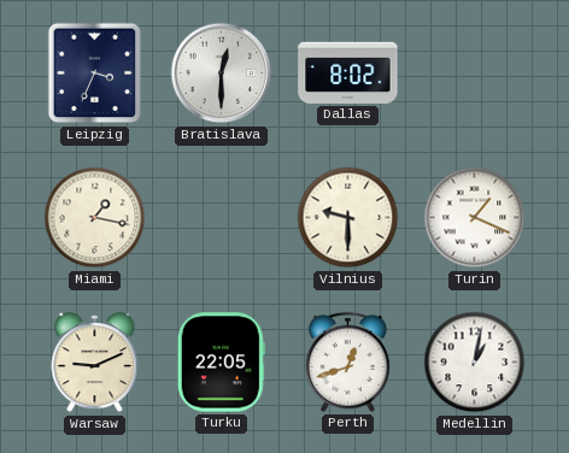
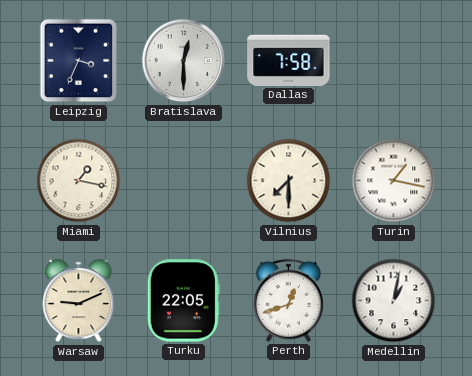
Dallas: 8:02 -> 7:58 (289, 60)
Vilnius: 9:30 -> 7:30 (289, 181)
Turin: 1:19 -> 1:17 (394, 181)
